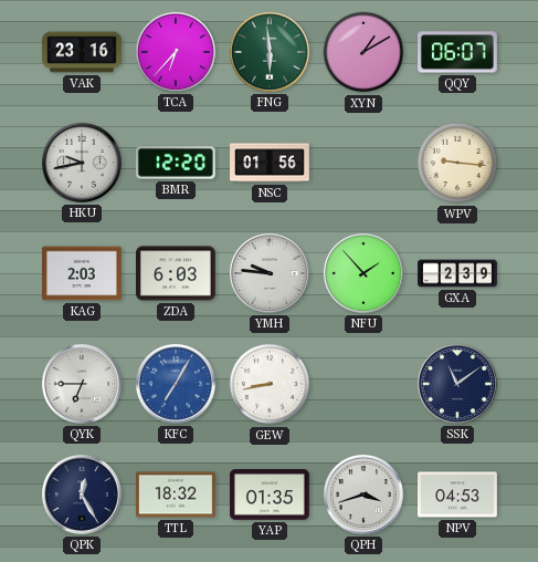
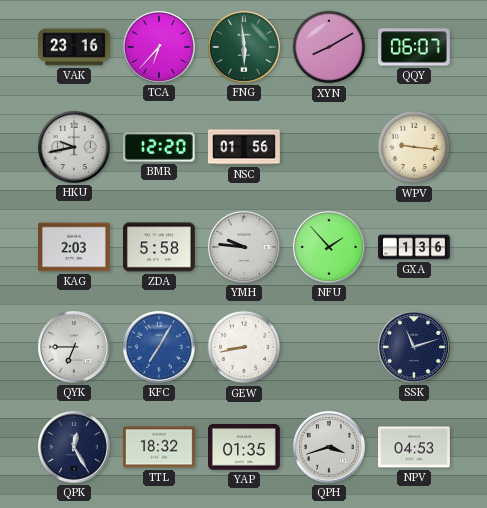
XYN: 1:10 -> 8:10 (329, 47)
ZDA: 6:03 -> 5:58 (160, 247)
GXA: 2:39 -> 1:36 (414, 247)
SSK: 11:09 -> 11:12 (414, 347)
